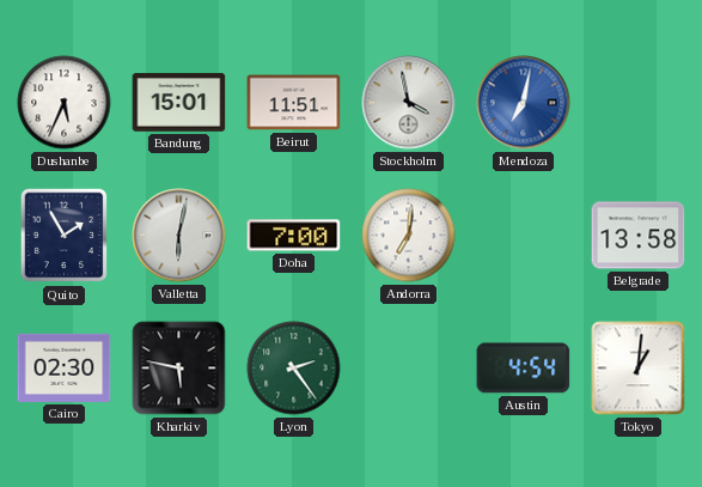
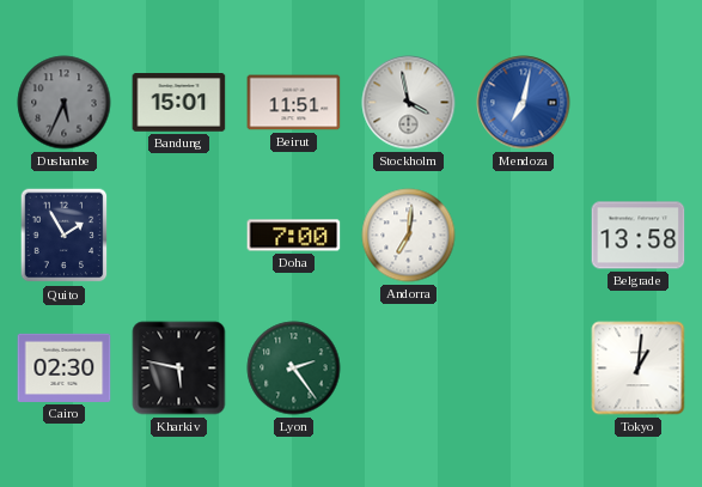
Dushanbe dial: white -> grey (65, 103)
Valletta: 6:02 -> none (179, 236)
Austin: 4:54 -> none (524, 369)
